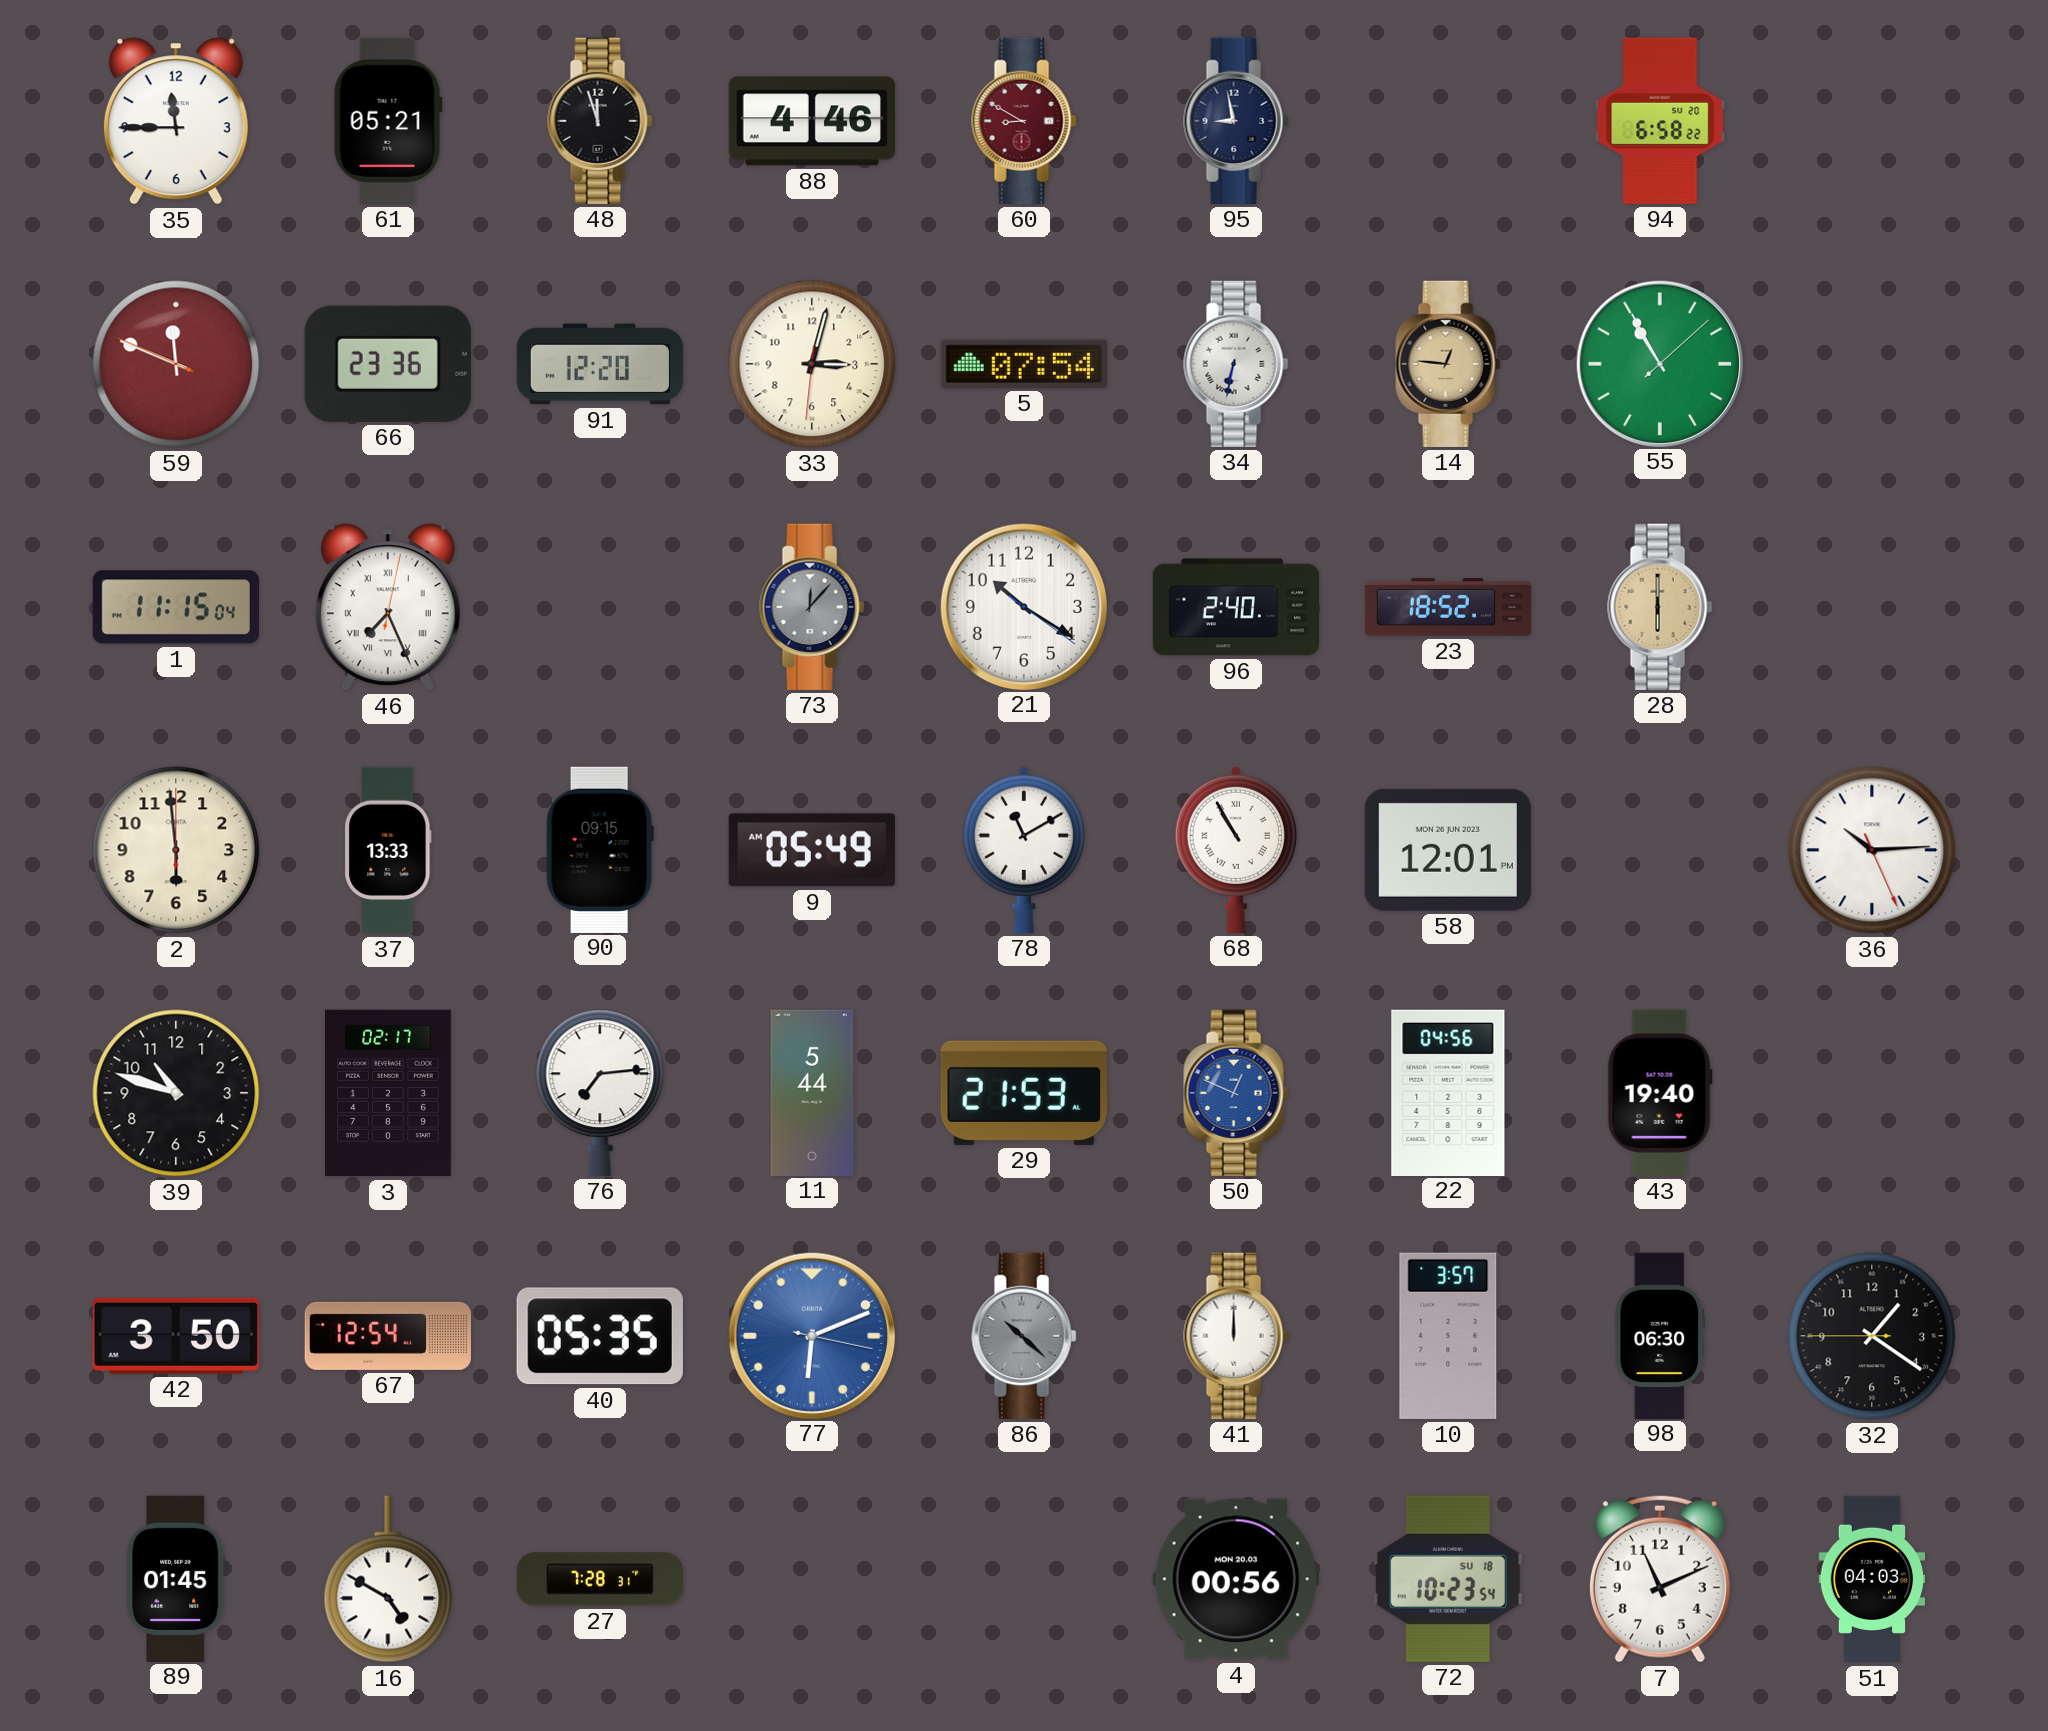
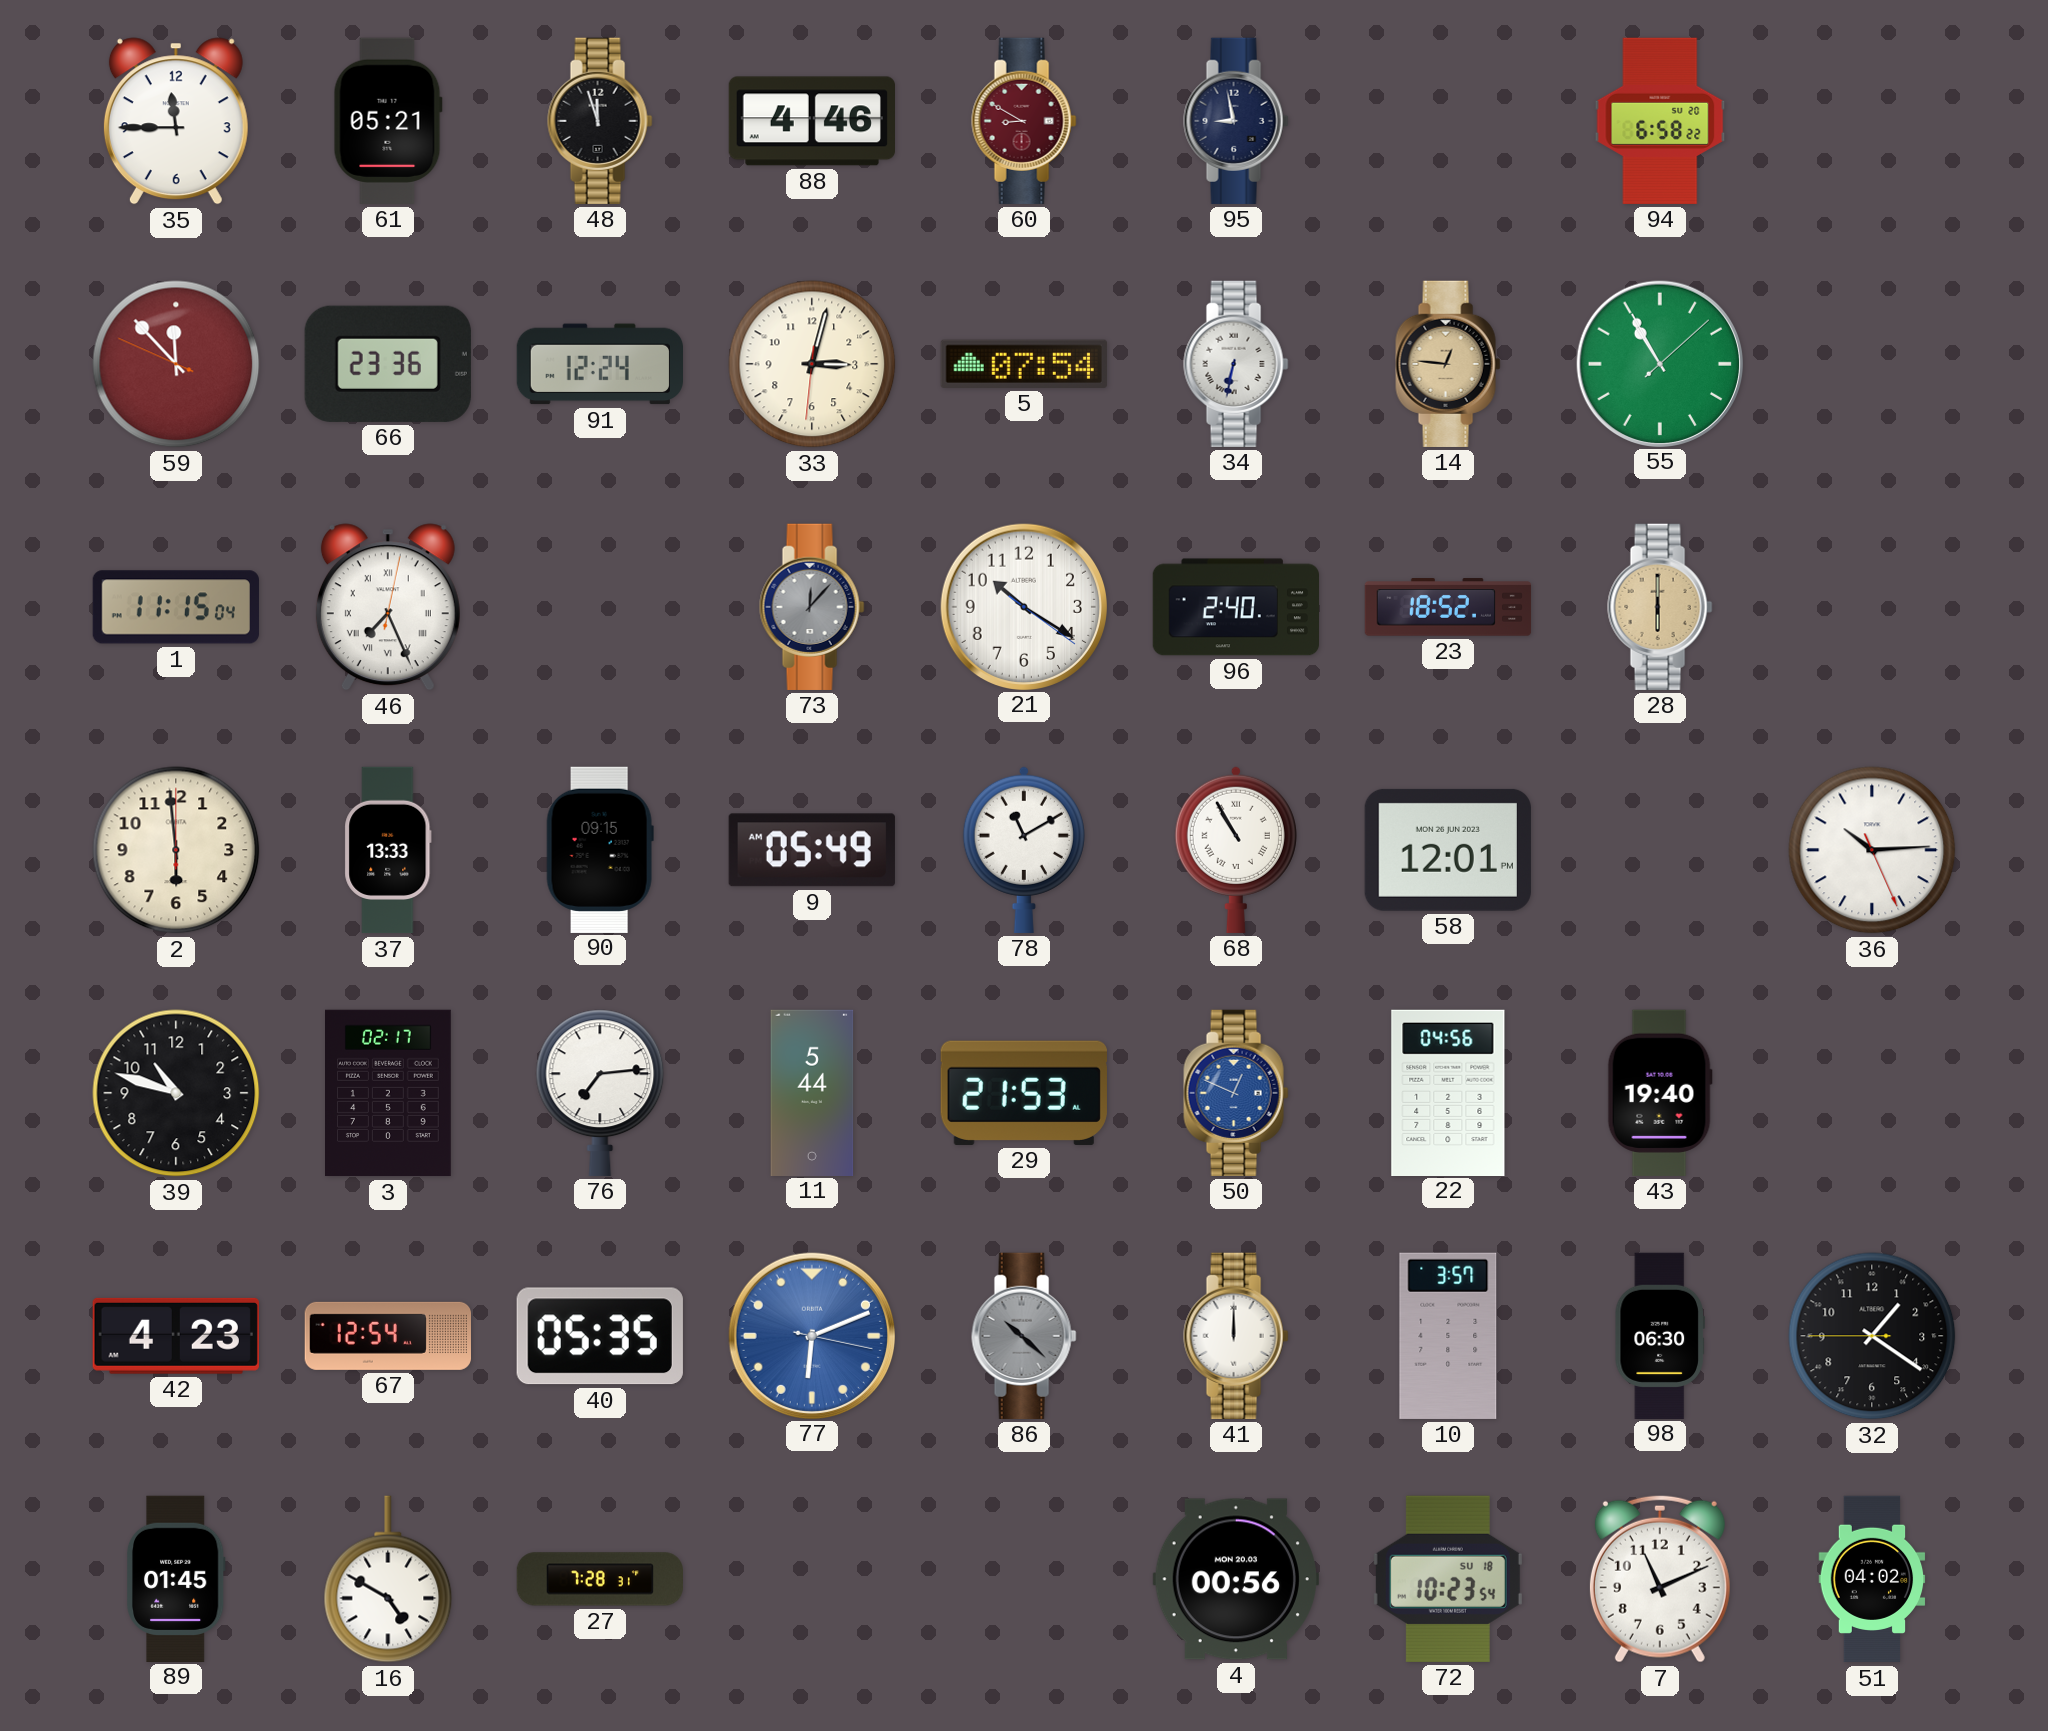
59: 11:48 -> 11:52 (176, 364)
91: 12:20 -> 12:24 (599, 364)
42: 3:50 -> 4:23 (176, 1336)
51: 04:03 -> 04:02 (1872, 1579)
